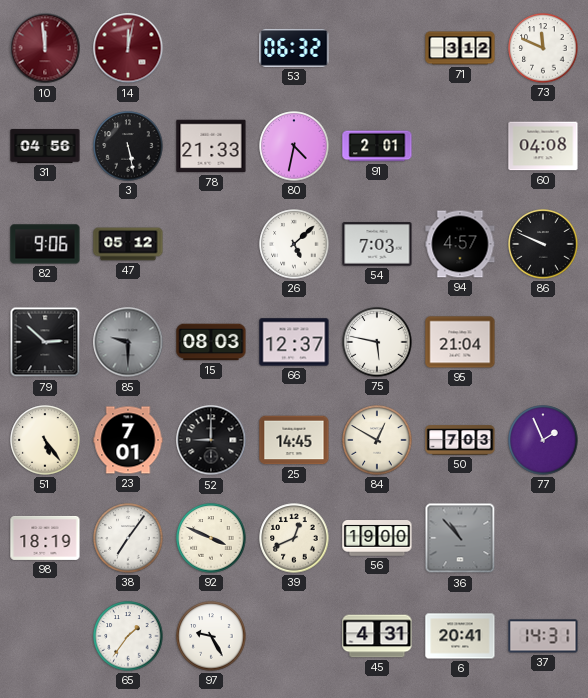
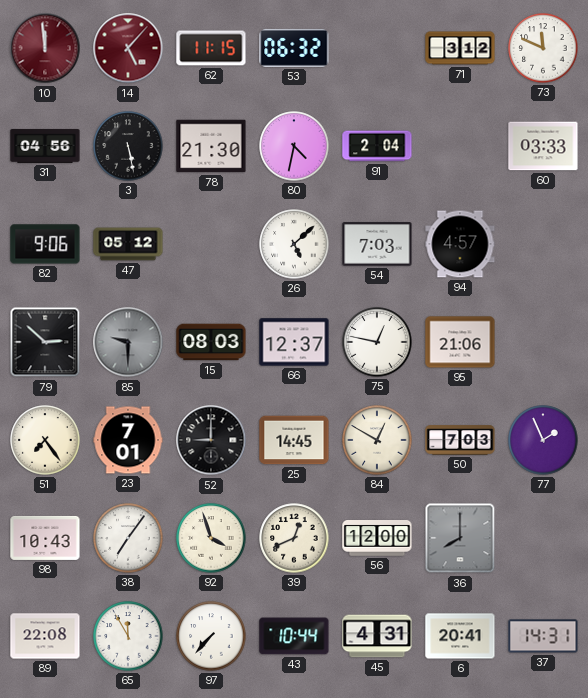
14: 12:02 -> 5:07 (128, 48)
62: none -> 11:15 (211, 48)
78: 21:33 -> 21:30 (211, 146)
91: 2:01 -> 2:04 (377, 146)
60: 04:08 -> 03:33 (543, 146)
86: 9:49 -> none (543, 244)
75: 5:47 -> 12:47 (377, 342)
95: 21:04 -> 21:06 (460, 342)
51: 5:24 -> 7:24 (45, 440)
98: 18:19 -> 10:43 (45, 538)
92: 3:49 -> 3:57 (211, 538)
56: 19:00 -> 12:00 (377, 538)
36: 10:53 -> 8:00 (460, 538)
89: none -> 22:08 (45, 636)
65: 1:36 -> 11:55 (128, 636)
97: 9:25 -> 7:37 (211, 636)
43: none -> 10:44 (294, 636)
